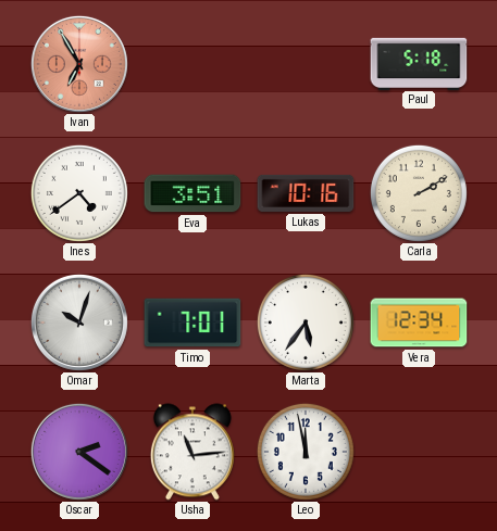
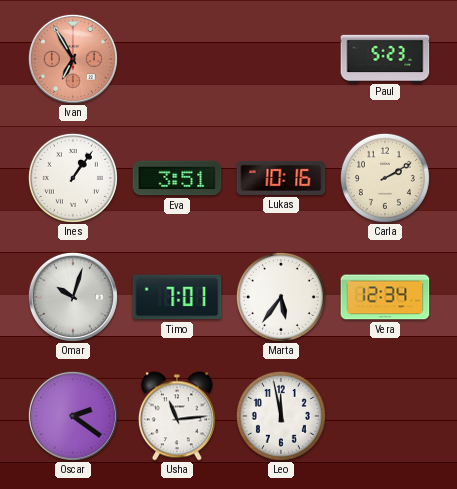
Paul: 5:18 -> 5:23 (385, 58)
Ines: 4:39 -> 1:06 (73, 178)
